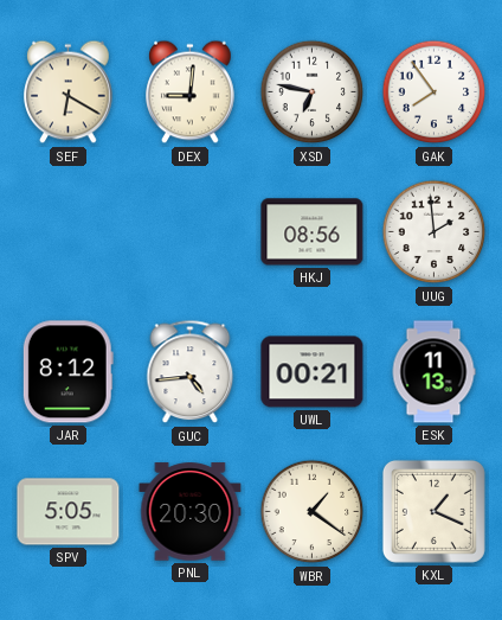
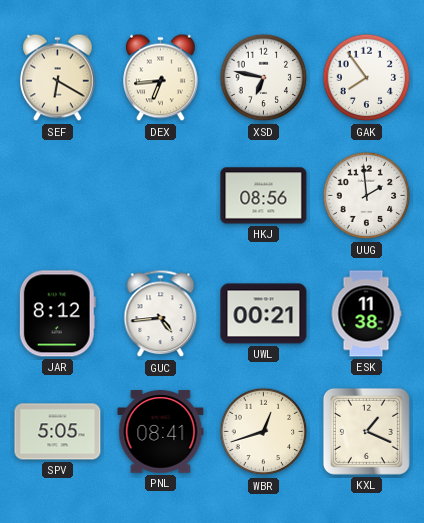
DEX: 9:01 -> 6:44 (161, 78)
ESK: 11:13 -> 11:38 (366, 314)
PNL: 20:30 -> 08:41 (161, 432)
WBR: 1:21 -> 12:42 (264, 432)
